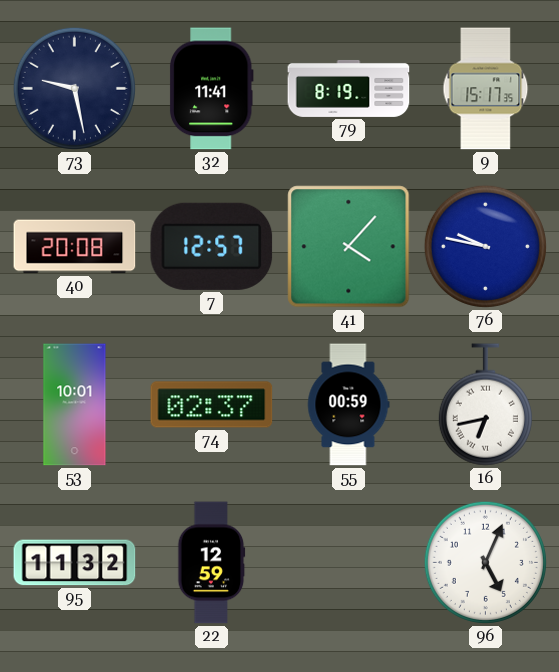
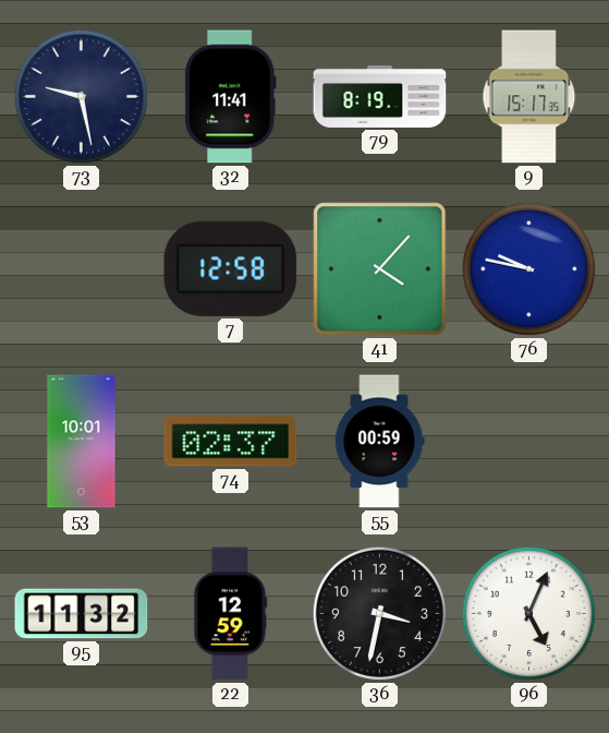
40: 20:08 -> none (75, 247)
7: 12:57 -> 12:58 (231, 268)
16: 6:43 -> none (485, 405)
36: none -> 3:32 (379, 613)
